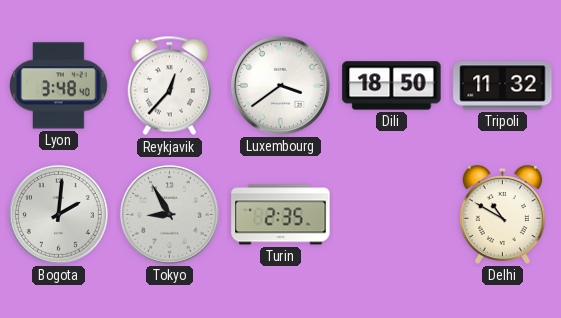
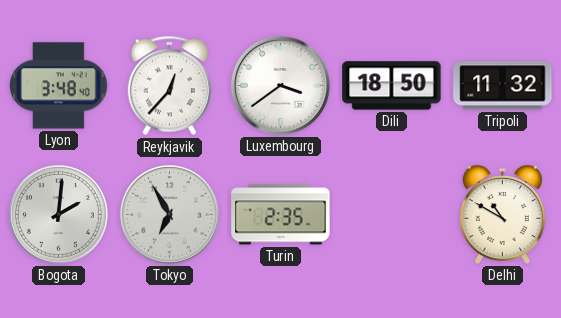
Tokyo: 8:55 -> 6:55 (169, 214)
